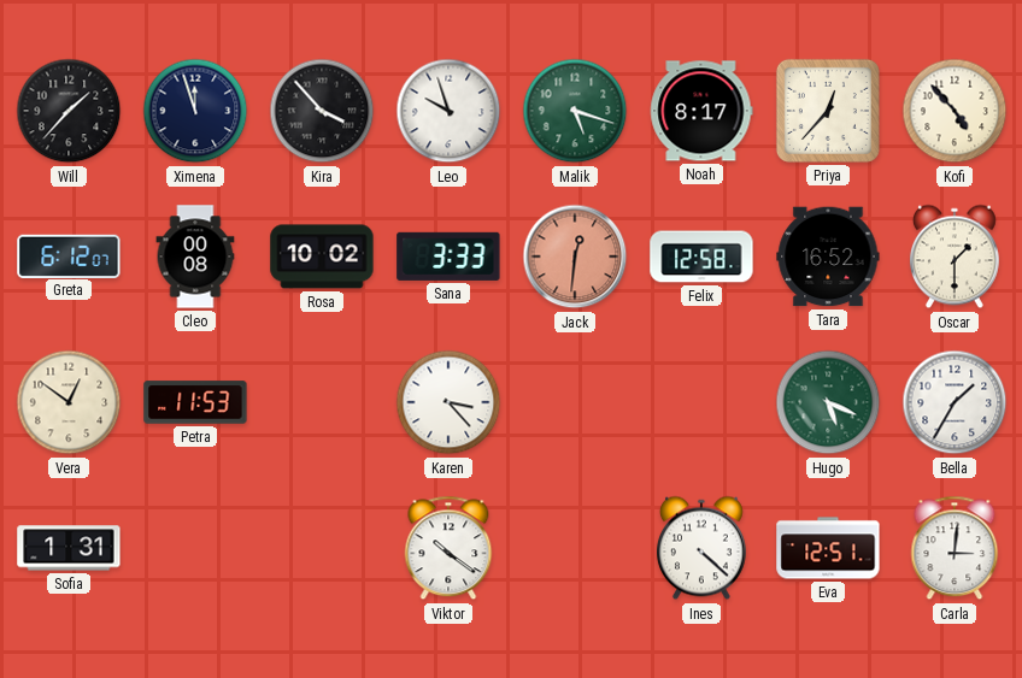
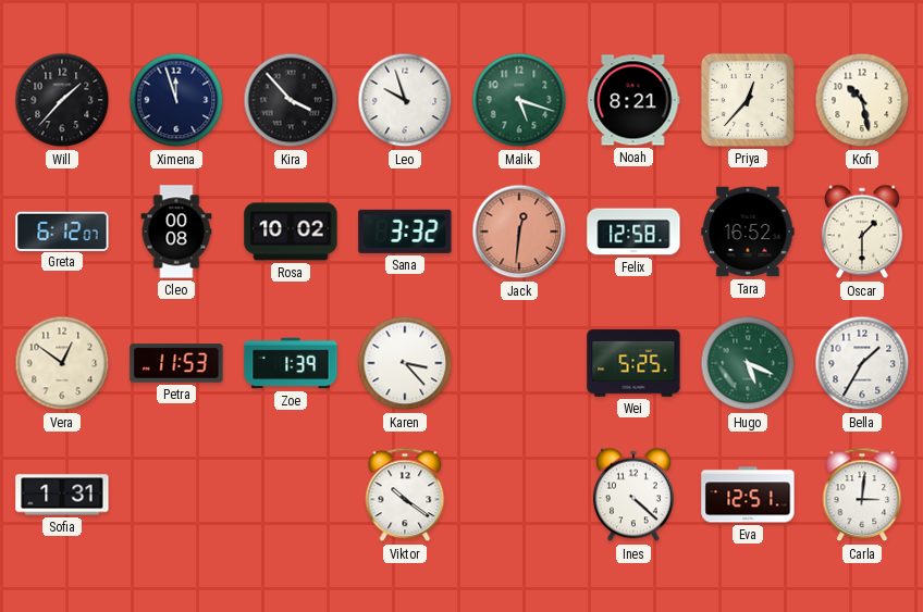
Noah: 8:17 -> 8:21 (633, 100)
Kofi: 4:53 -> 10:28 (862, 100)
Sana: 3:33 -> 3:32 (405, 232)
Zoe: none -> 1:39 (291, 363)
Wei: none -> 5:25 (633, 363)
